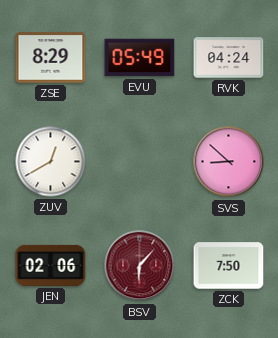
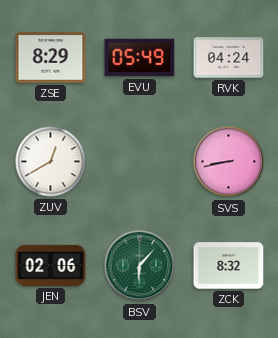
SVS: 8:52 -> 8:43 (229, 162)
BSV dial: burgundy -> green (140, 266)
ZCK: 7:50 -> 8:32 (229, 266)
